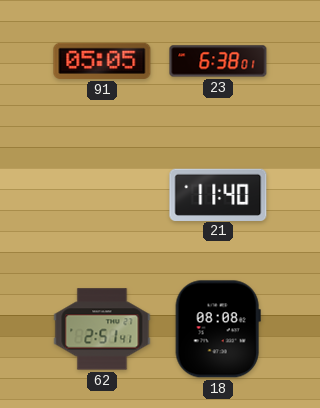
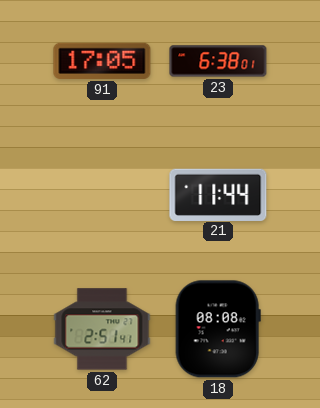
91: 05:05 -> 17:05 (102, 61)
21: 11:40 -> 11:44 (218, 194)
